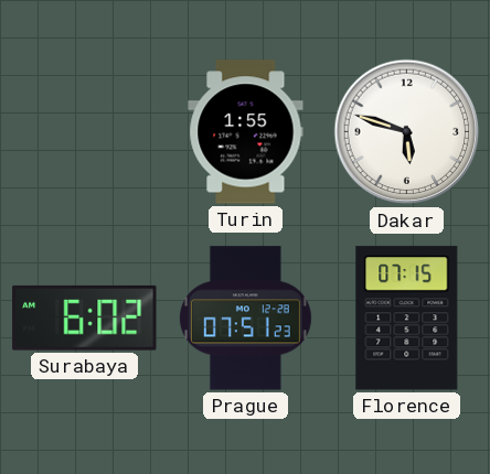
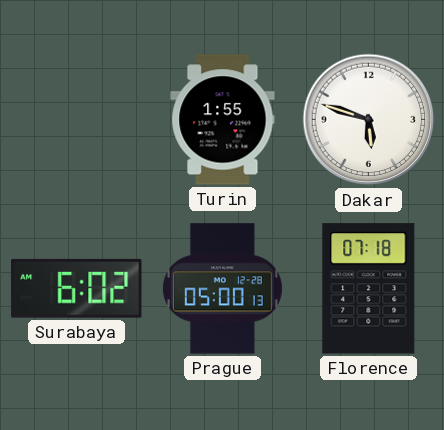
Prague: 07:51 -> 05:00 (222, 289)
Florence: 07:15 -> 07:18 (369, 289)
